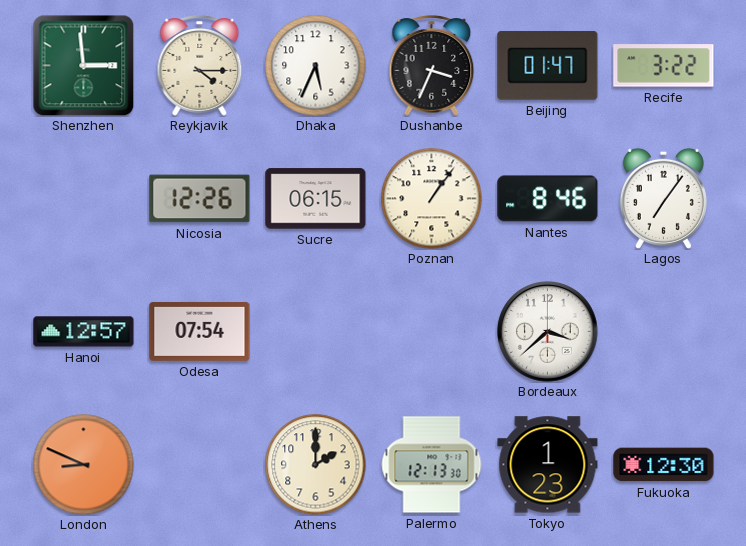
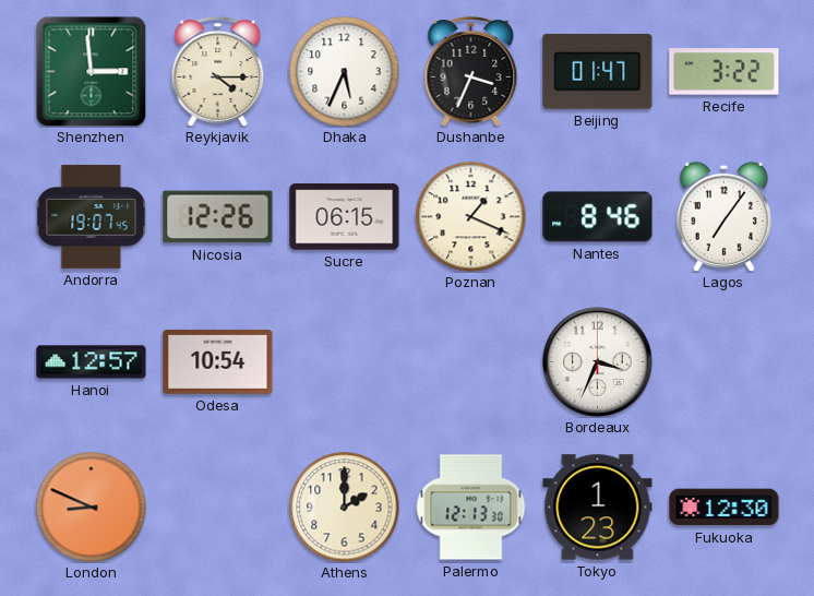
Andorra: none -> 19:07 (91, 217)
Poznan: 1:06 -> 1:19 (471, 217)
Odesa: 07:54 -> 10:54 (218, 361)
Bordeaux: 3:38 -> 3:34 (598, 362)
